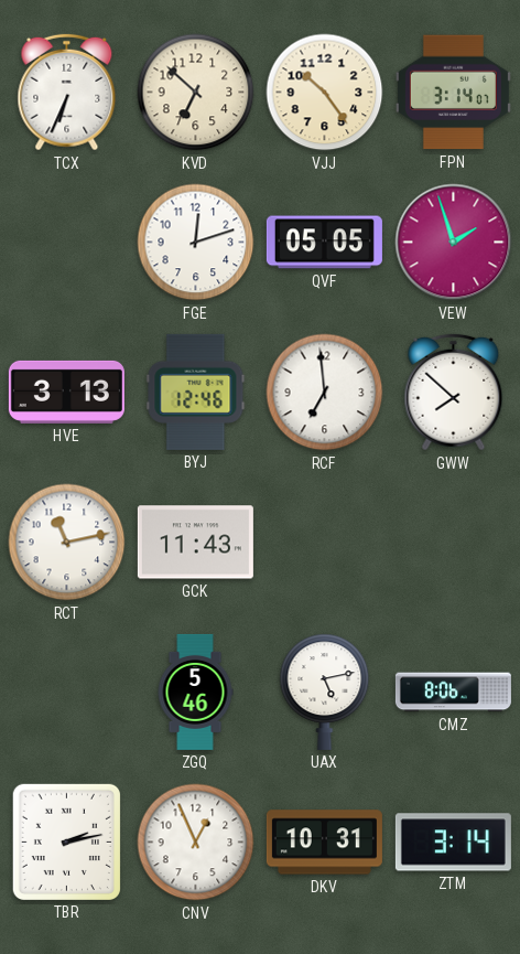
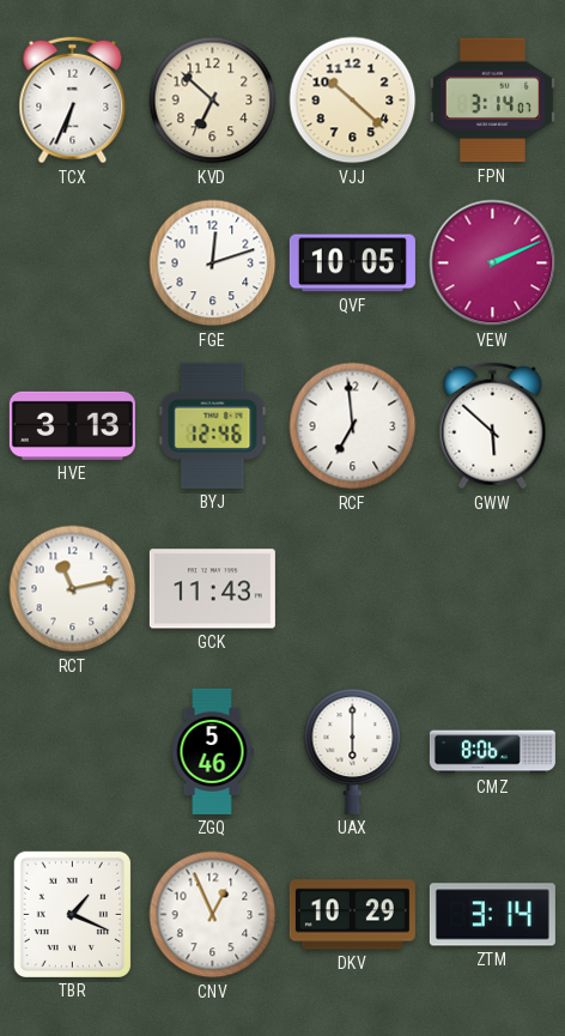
VJJ: 10:24 -> 10:22 (353, 101)
QVF: 05:05 -> 10:05 (352, 263)
VEW: 1:57 -> 2:11 (493, 263)
GWW: 7:52 -> 5:52 (493, 426)
UAX: 5:13 -> 6:00 (353, 751)
TBR: 2:13 -> 1:19 (72, 914)
DKV: 10:31 -> 10:29 (352, 915)
